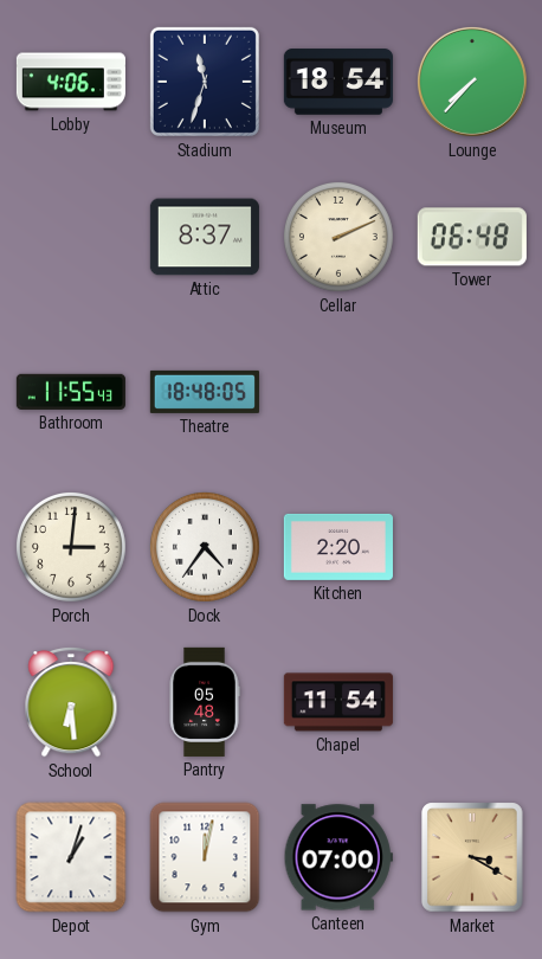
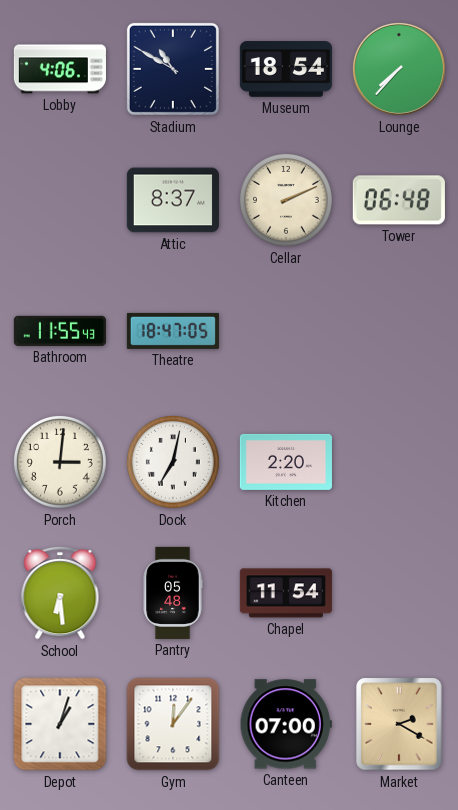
Stadium: 11:33 -> 10:50 (173, 69)
Theatre: 18:48 -> 18:47 (173, 331)
Dock: 4:36 -> 7:02 (173, 462)
Gym: 12:02 -> 12:06 (173, 724)
Market: 3:20 -> 2:20 (399, 724)
